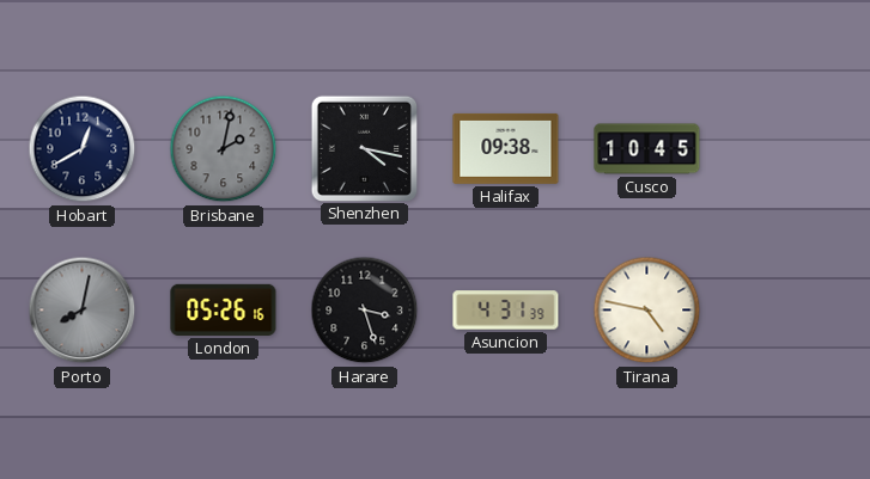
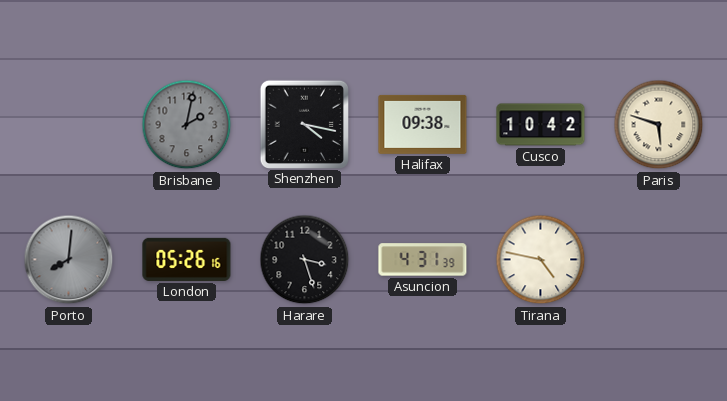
Hobart: 12:40 -> none (83, 149)
Cusco: 10:45 -> 10:42 (541, 125)
Paris: none -> 5:48 (659, 125)
Porto: 8:02 -> 8:01 (69, 260)
